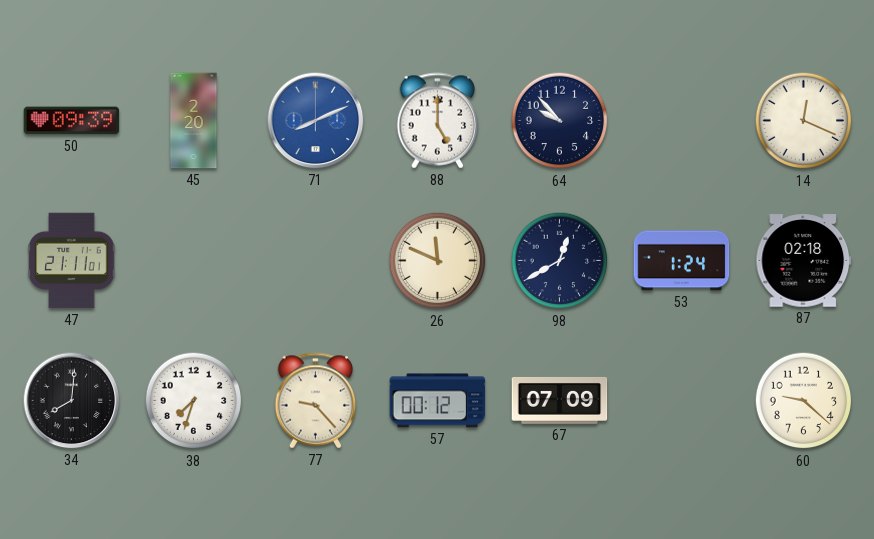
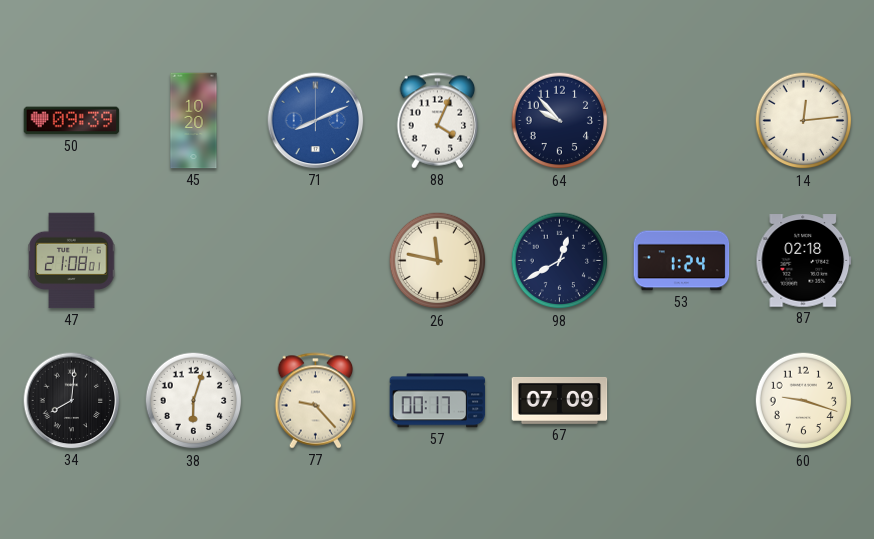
45: 2:20 -> 10:20 (194, 121)
88: 5:00 -> 4:04 (438, 121)
14: 12:19 -> 12:14 (804, 121)
47: 21:11 -> 21:08 (72, 261)
26: 11:49 -> 11:47 (438, 261)
38: 7:33 -> 6:03 (194, 401)
57: 00:12 -> 00:17 (438, 401)
60: 9:22 -> 9:18 (804, 401)
